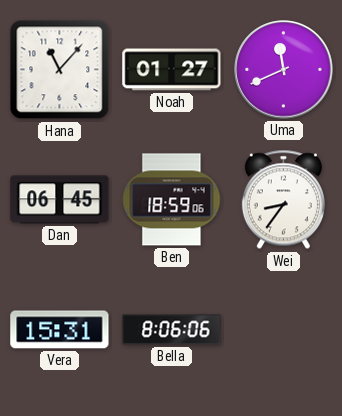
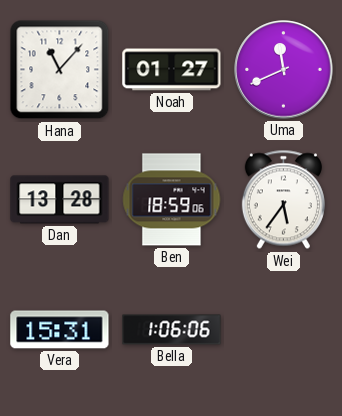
Dan: 06:45 -> 13:28 (60, 200)
Wei: 8:36 -> 5:36 (283, 200)
Bella: 8:06 -> 1:06 (172, 330)
